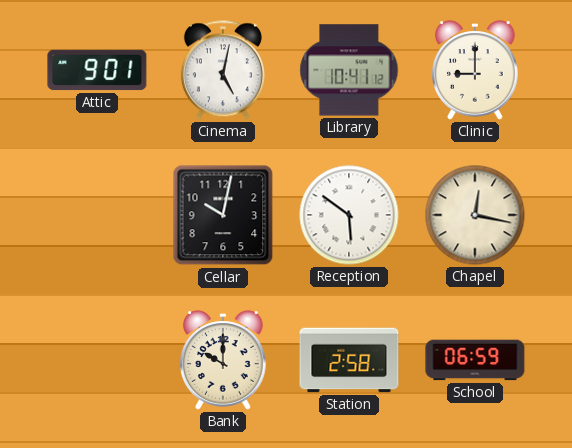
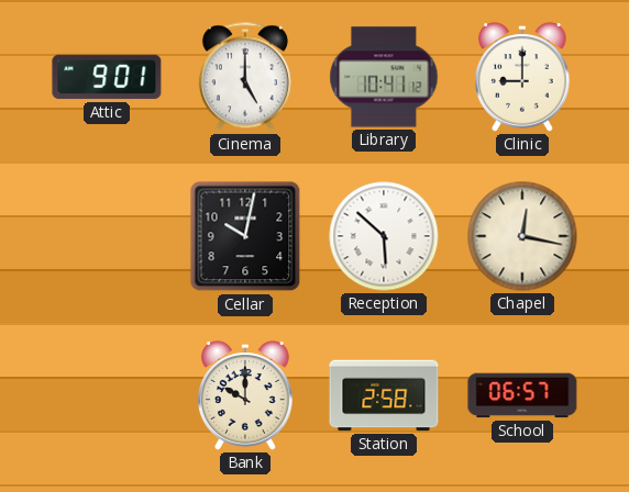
Cinema: 5:02 -> 5:00 (245, 77)
Reception: 5:51 -> 5:52 (384, 236)
School: 06:59 -> 06:57 (522, 395)
